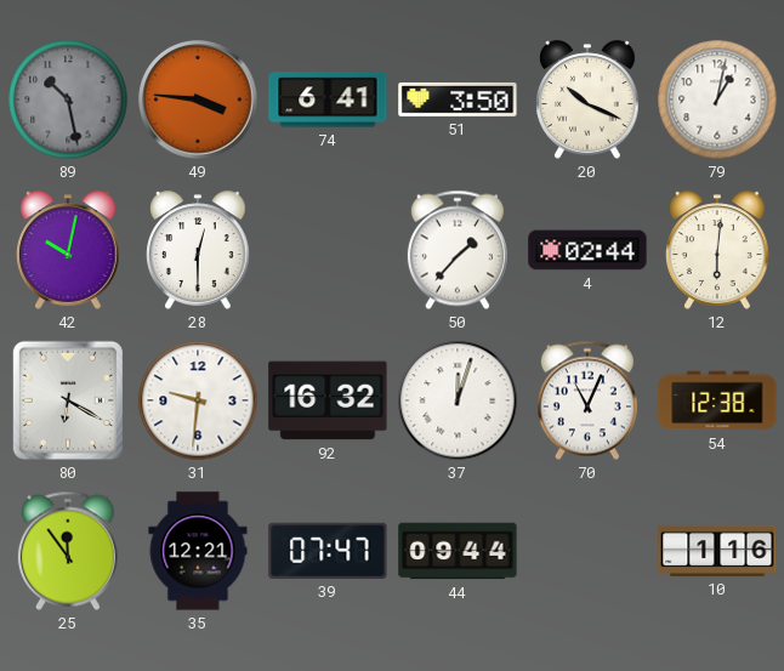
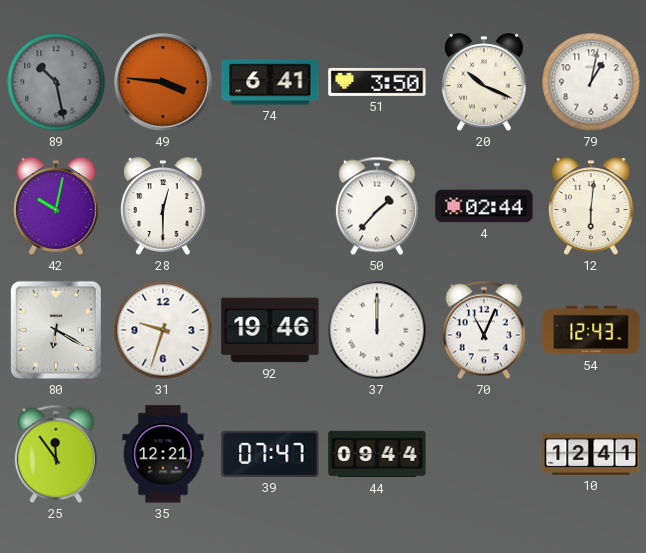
31: 9:31 -> 9:33 (163, 330)
92: 16:32 -> 19:46 (270, 330)
37: 12:03 -> 12:00 (377, 330)
54: 12:38 -> 12:43 (591, 330)
10: 1:16 -> 12:41 (591, 454)
